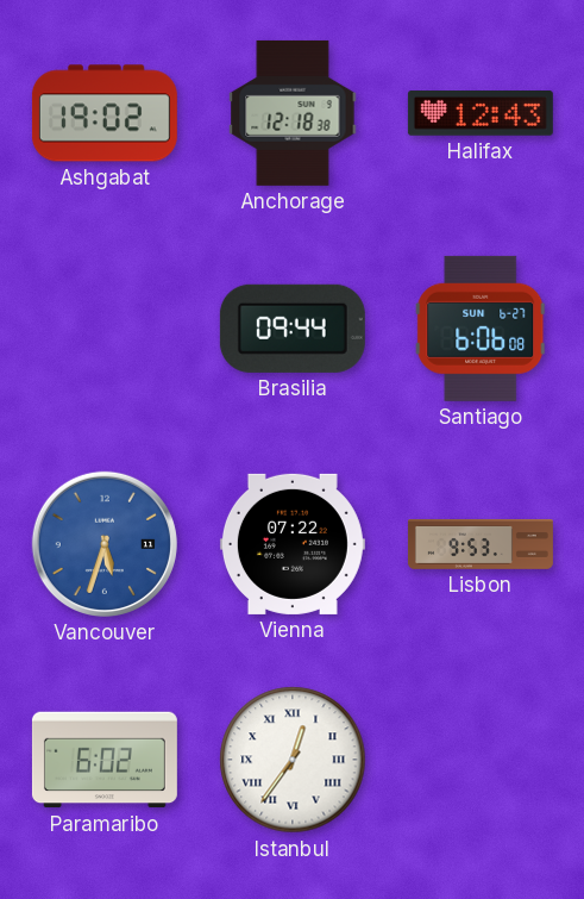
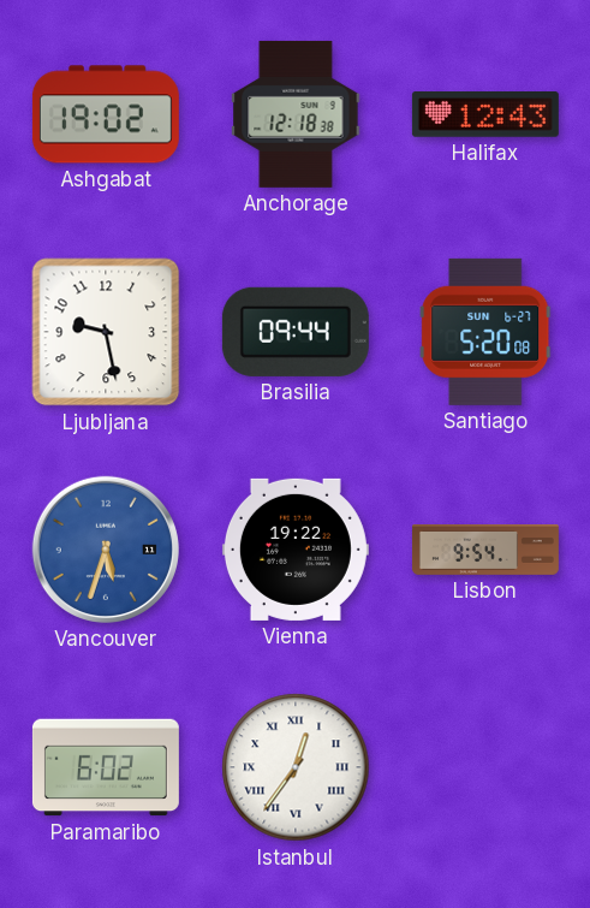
Ljubljana: none -> 9:28 (106, 332)
Santiago: 6:06 -> 5:20 (485, 332)
Vienna: 07:22 -> 19:22 (296, 550)
Lisbon: 9:53 -> 9:54 (485, 551)
